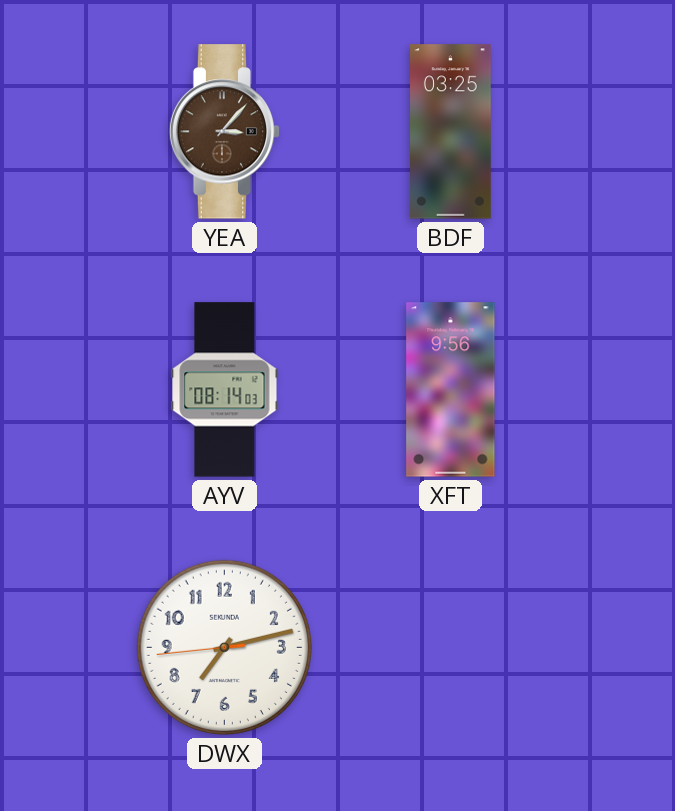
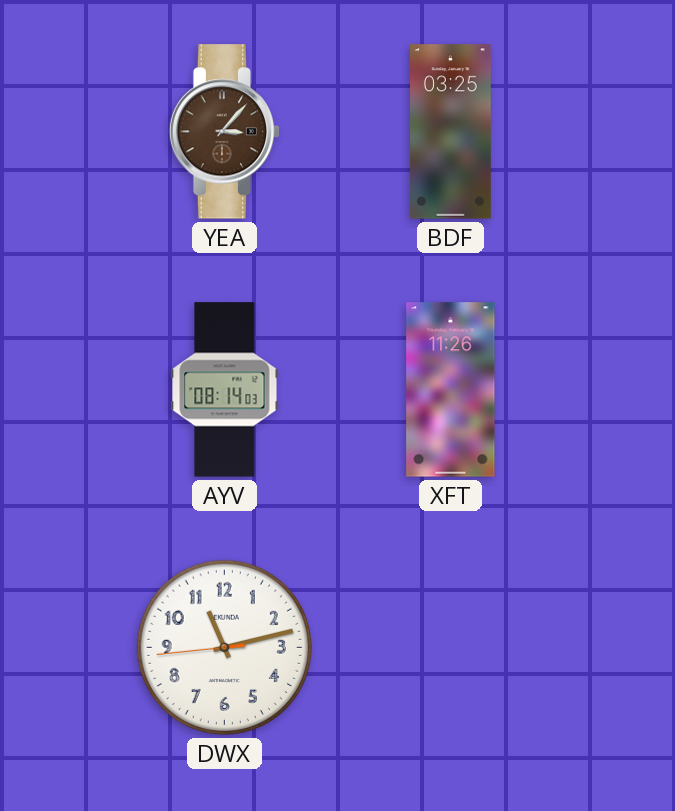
XFT: 9:56 -> 11:26 (451, 390)
DWX: 7:12 -> 11:12 (224, 647)
